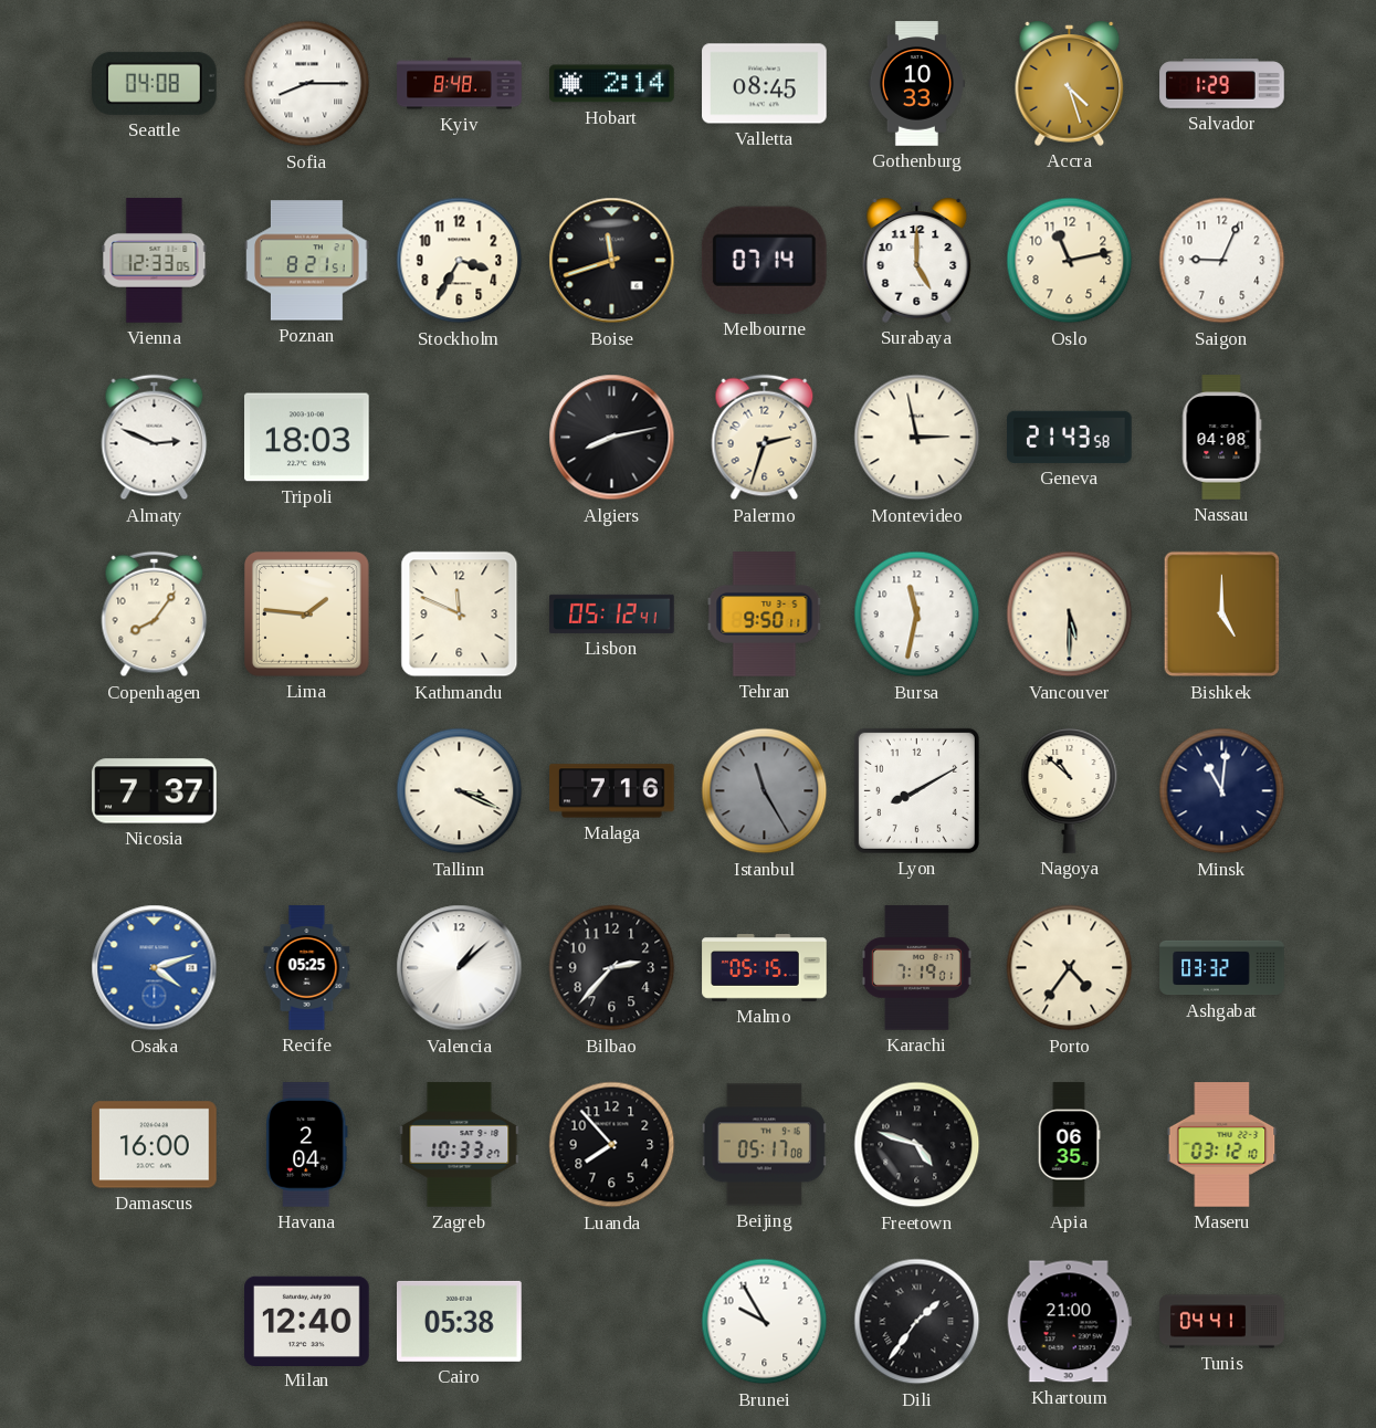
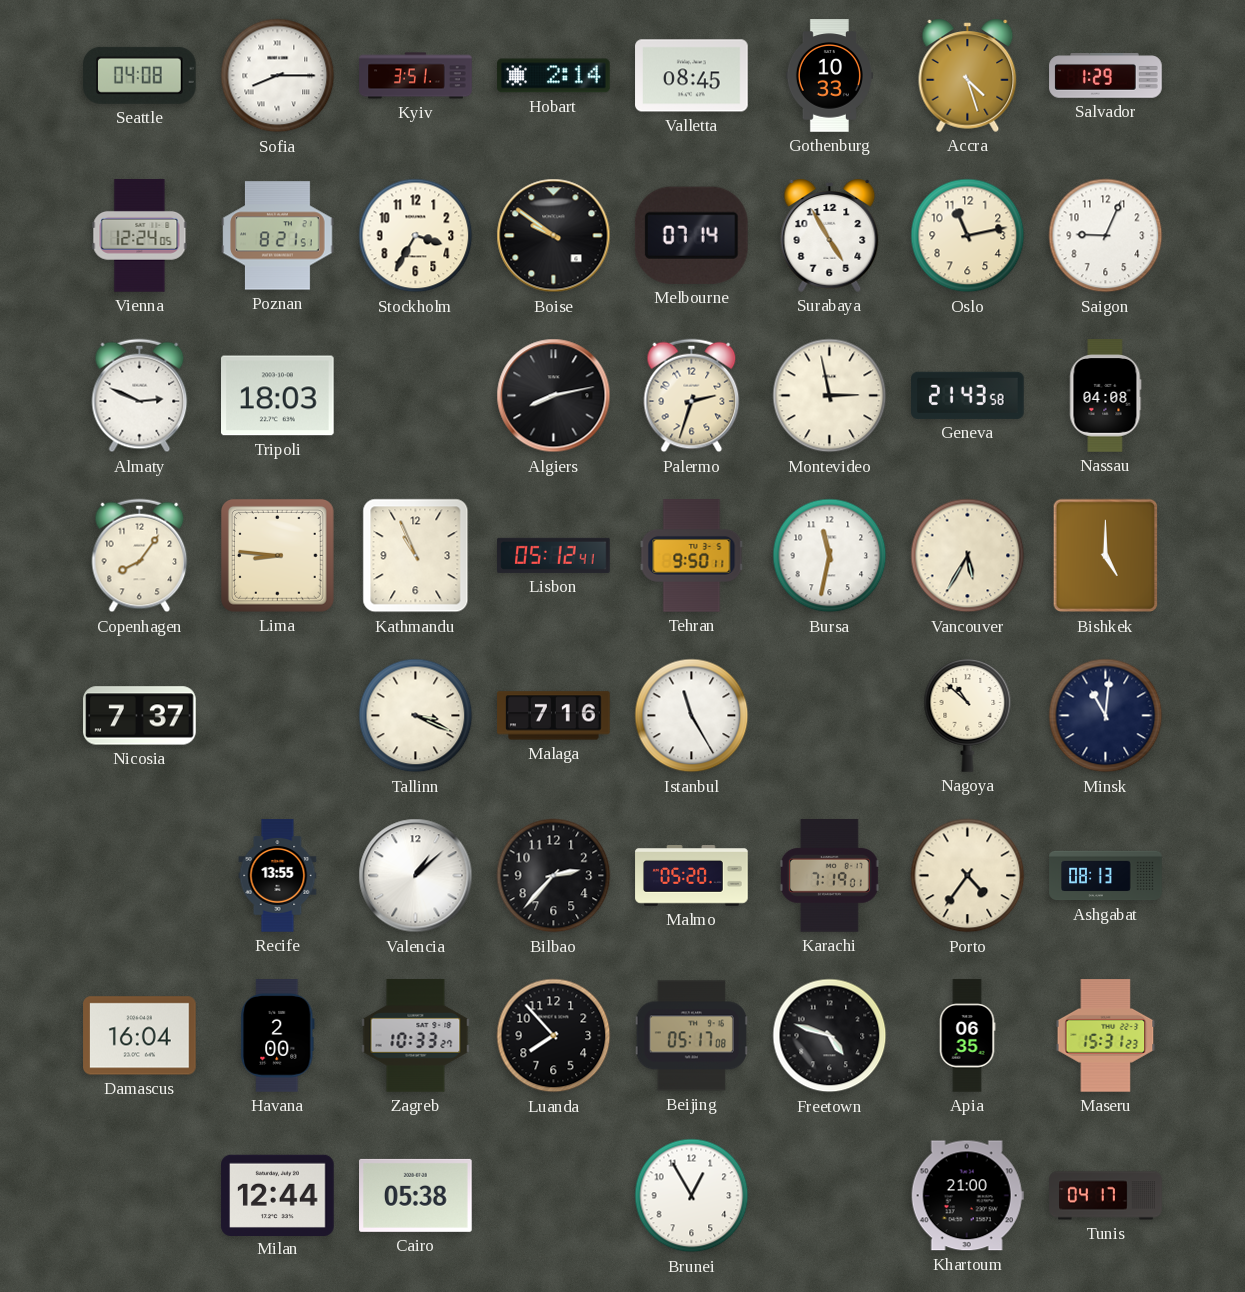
Kyiv: 8:48 -> 3:51 (416, 76)
Vienna: 12:33 -> 12:24 (140, 236)
Boise: 11:42 -> 9:51 (554, 236)
Surabaya: 5:00 -> 4:55 (830, 235)
Lima: 1:46 -> 8:46 (277, 555)
Kathmandu: 11:49 -> 10:56 (416, 556)
Vancouver: 5:30 -> 5:35 (968, 556)
Istanbul dial: grey -> white (692, 716)
Lyon: 8:10 -> none (916, 790)
Osaka: 4:12 -> none (155, 968)
Recife: 05:25 -> 13:55 (278, 876)
Malmo: 05:15 -> 05:20 (692, 876)
Ashgabat: 03:32 -> 08:13 (1106, 876)
Damascus: 16:00 -> 16:04 (140, 1036)
Havana: 2:04 -> 2:00 (278, 1036)
Maseru: 03:12 -> 15:31 (1106, 1036)
Milan: 12:40 -> 12:44 (278, 1195)
Brunei: 9:55 -> 12:55 (692, 1196)
Dili: 1:36 -> none (917, 1322)
Tunis: 04:41 -> 04:17 (1106, 1196)
